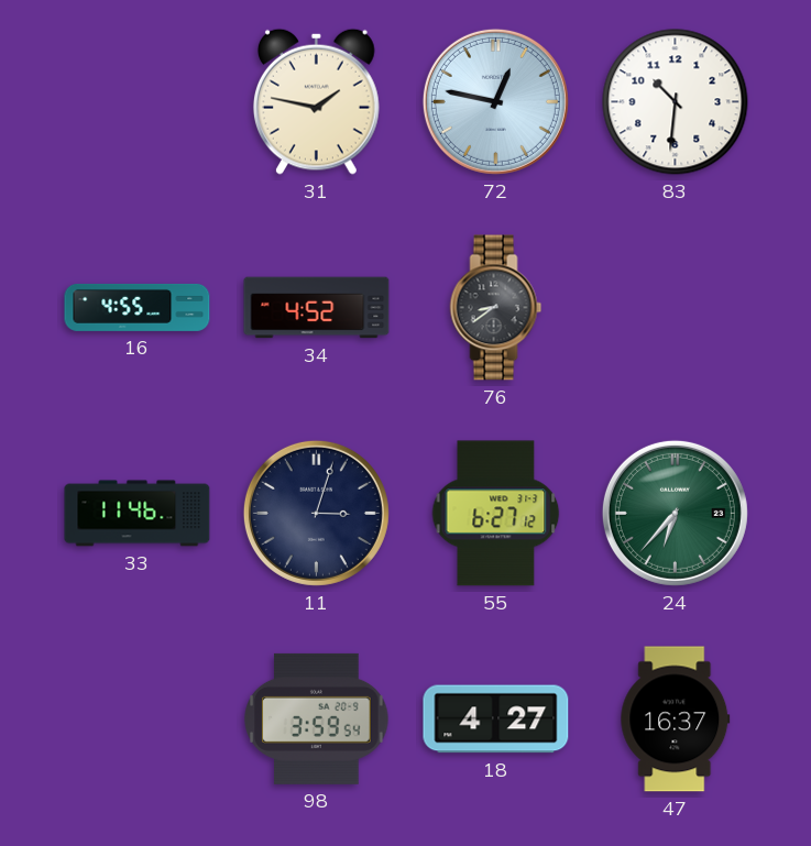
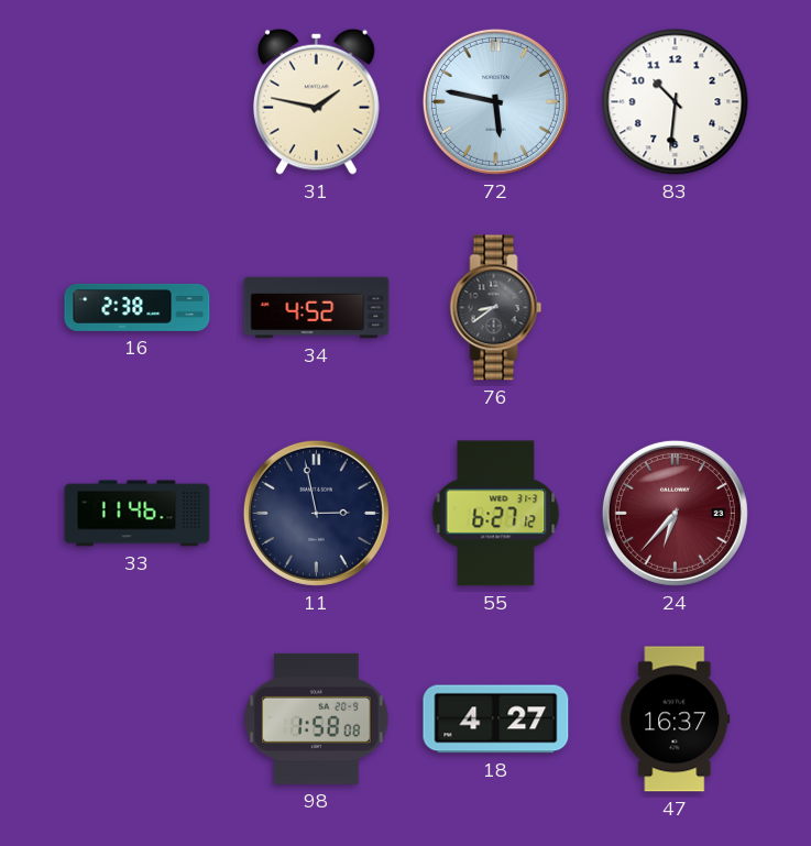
72: 12:47 -> 5:47 (495, 101)
16: 4:55 -> 2:38 (138, 307)
11: 3:03 -> 2:58 (316, 513)
24 dial: green -> burgundy (675, 513)
98: 3:59 -> 1:58 (317, 718)
